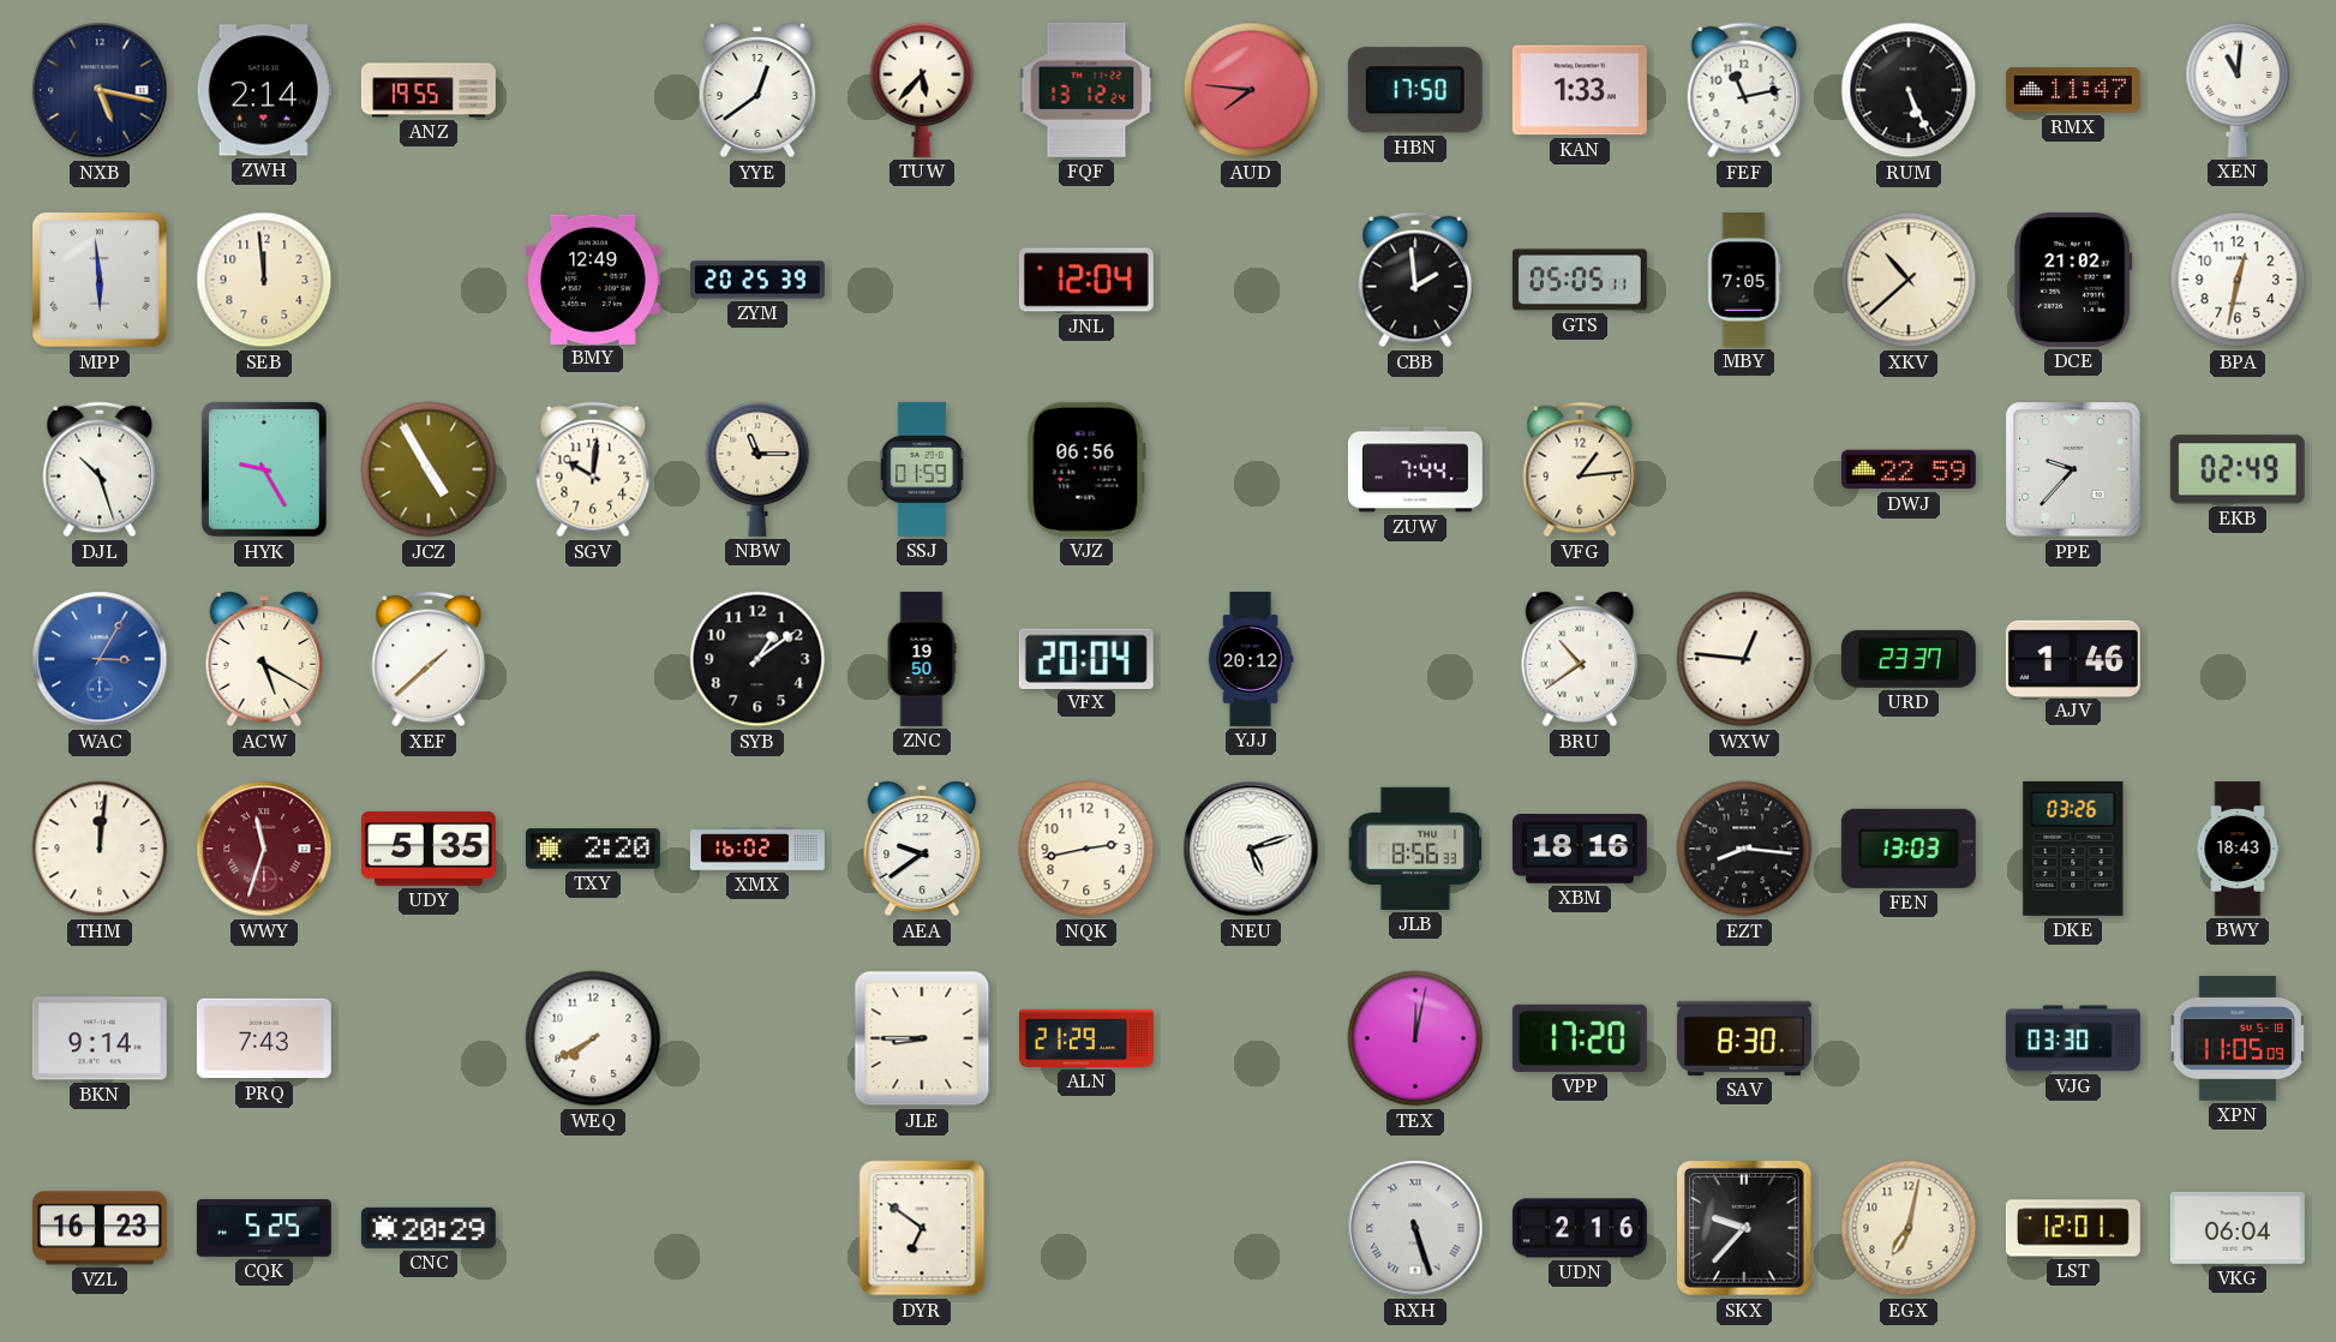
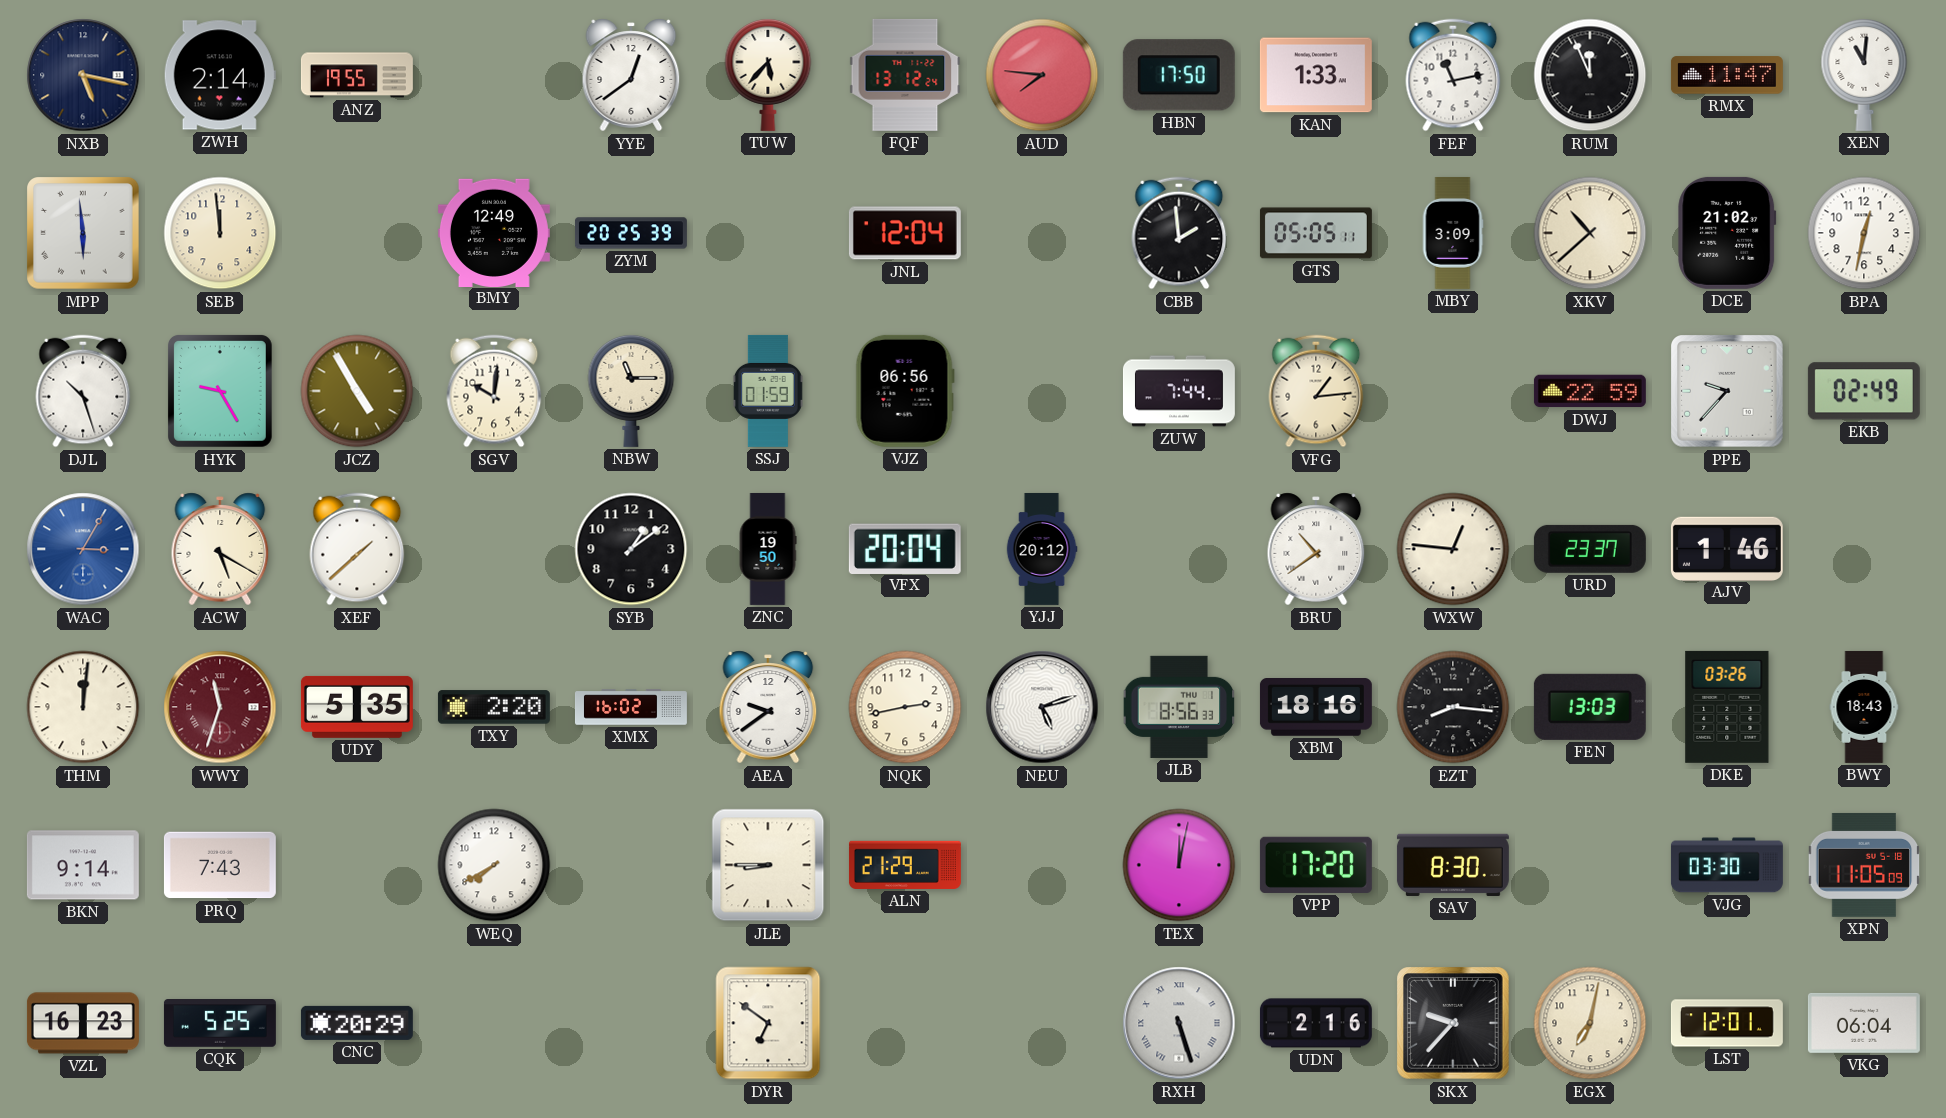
RUM: 5:26 -> 11:56 (1590, 75)
MBY: 7:05 -> 3:09 (1453, 233)
